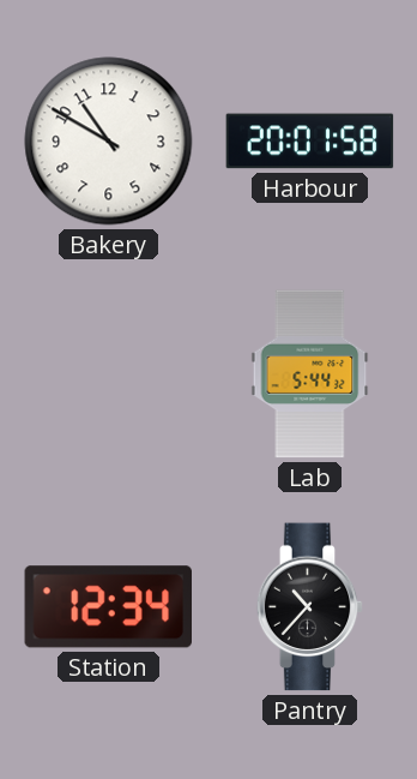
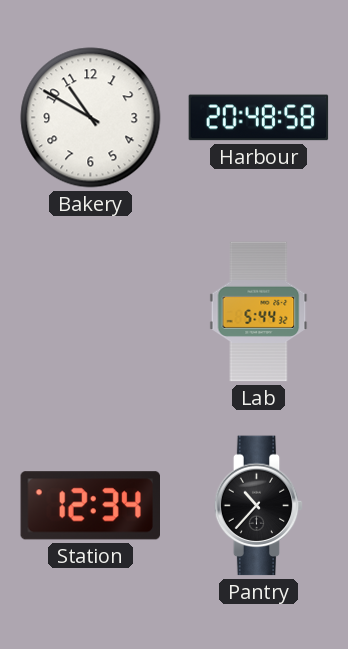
Harbour: 20:01 -> 20:48 (259, 118)
